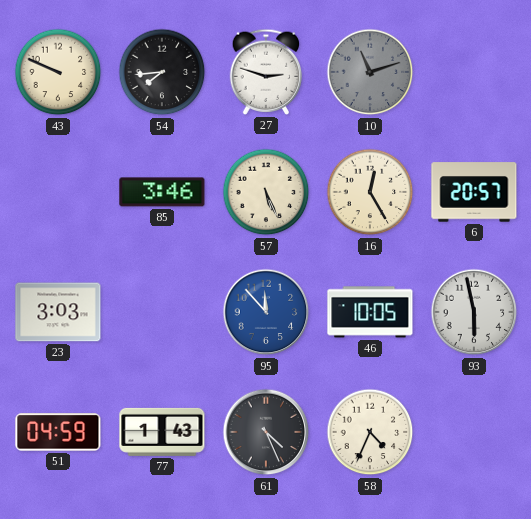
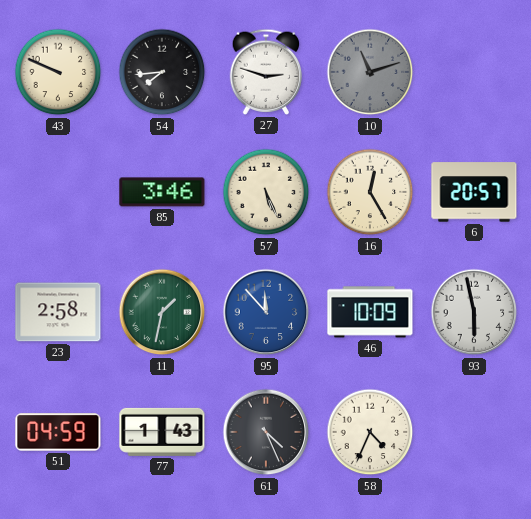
23: 3:03 -> 2:58 (58, 312)
11: none -> 1:32 (162, 312)
46: 10:05 -> 10:09 (370, 312)
